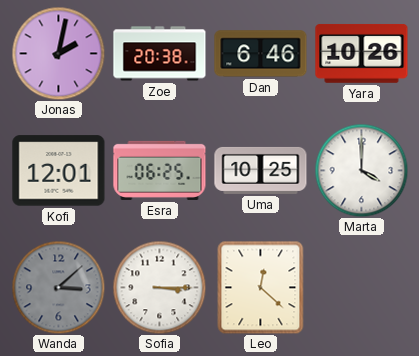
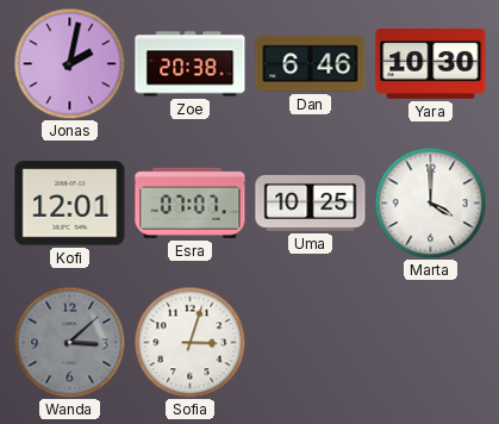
Yara: 10:26 -> 10:30 (431, 63)
Esra: 06:25 -> 07:07 (191, 202)
Sofia: 3:15 -> 3:03 (189, 342)
Leo: 12:22 -> none (261, 287)
